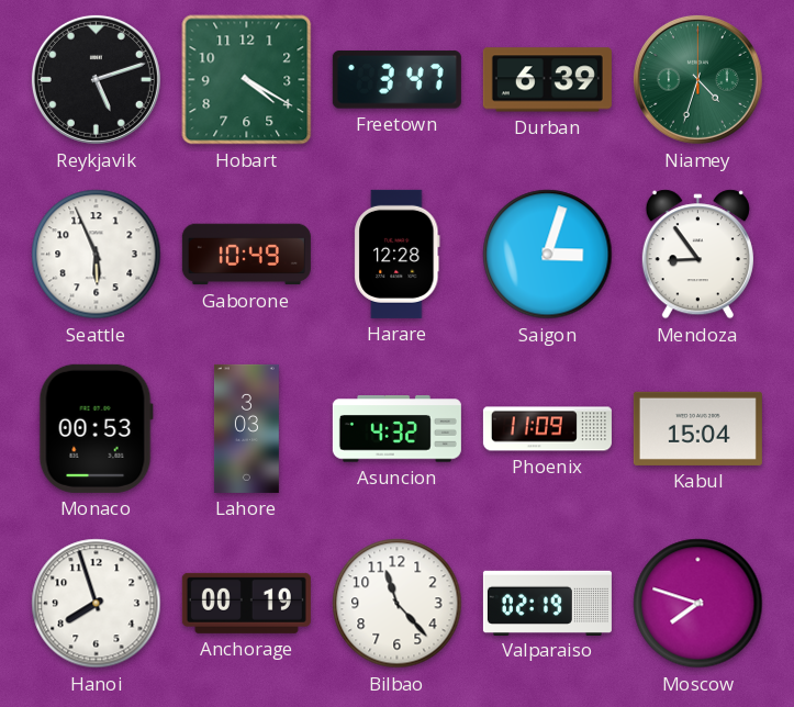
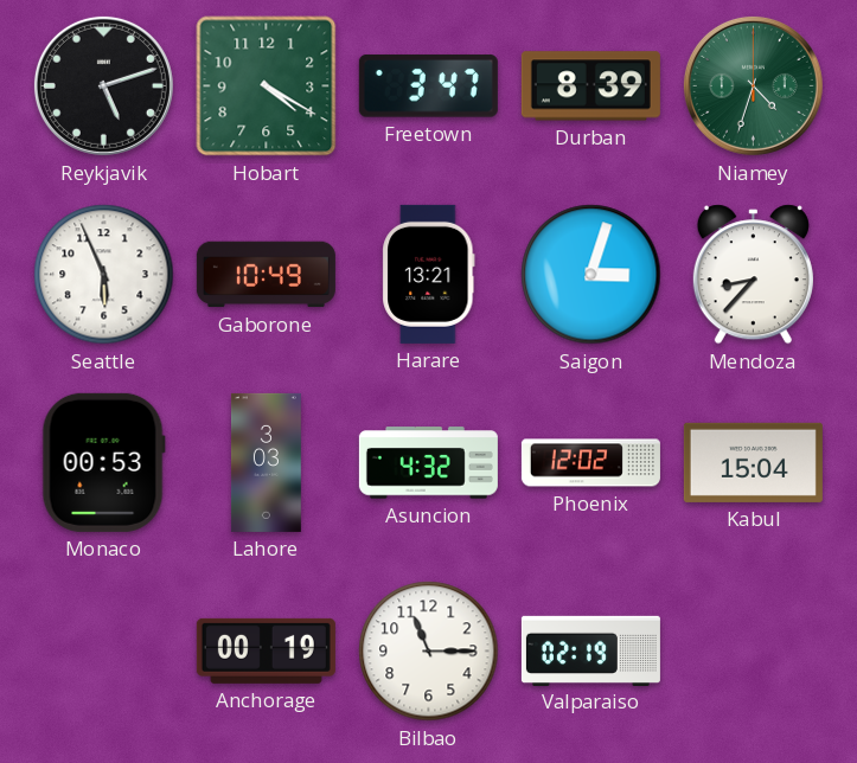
Durban: 6:39 -> 8:39 (590, 86)
Harare: 12:28 -> 13:21 (429, 274)
Mendoza: 8:54 -> 8:37 (753, 275)
Phoenix: 11:09 -> 12:02 (590, 463)
Hanoi: 7:57 -> none (97, 604)
Bilbao: 11:23 -> 11:15 (429, 652)
Moscow: 7:48 -> none (698, 604)
